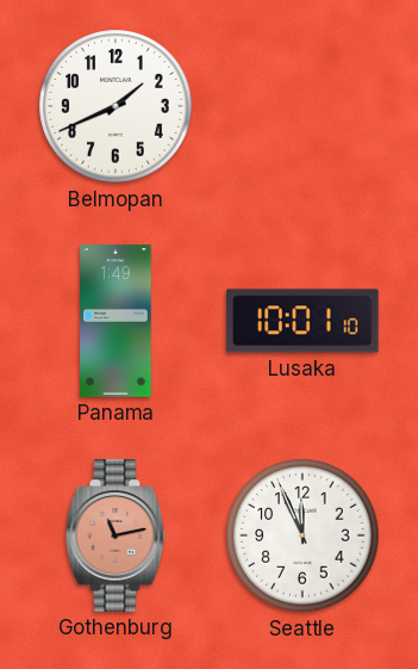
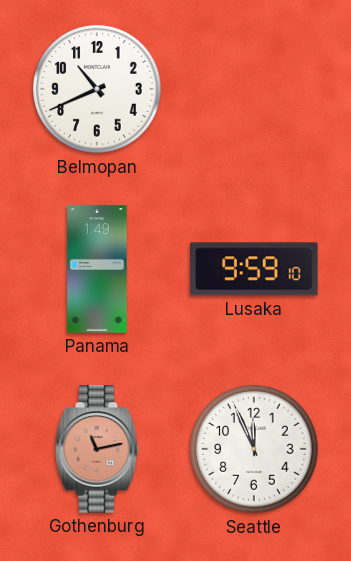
Belmopan: 1:41 -> 10:41 (97, 89)
Lusaka: 10:01 -> 9:59 (255, 269)
